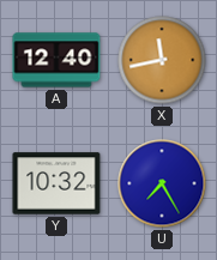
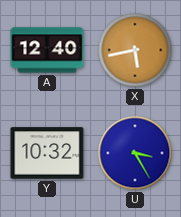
X: 11:43 -> 5:43 (135, 50)
U: 7:25 -> 3:25 (135, 153)
